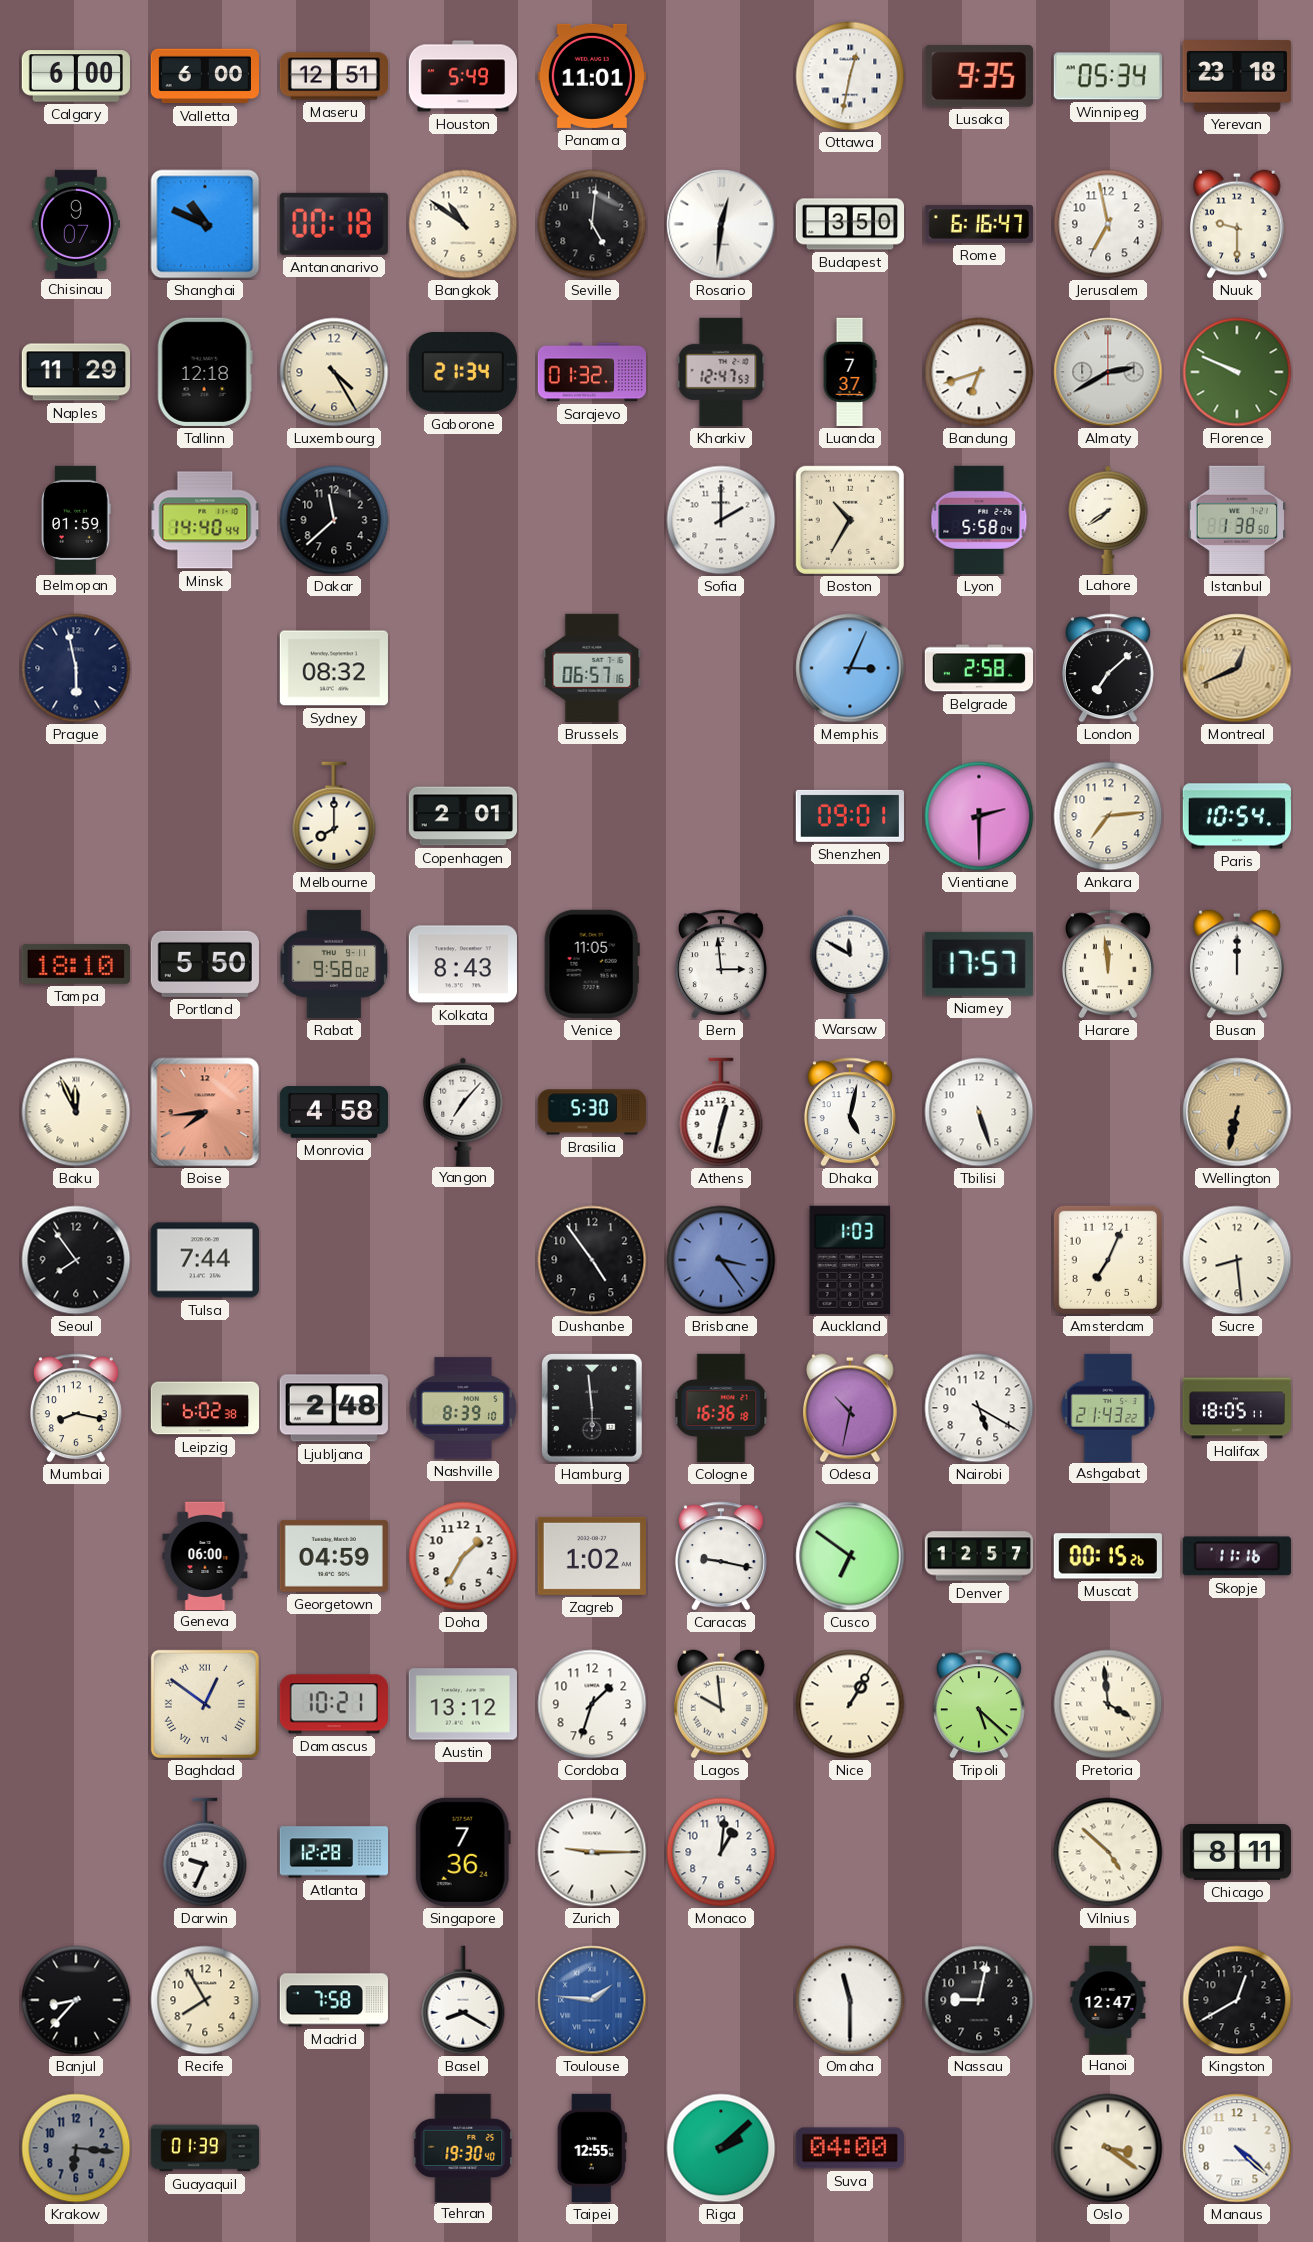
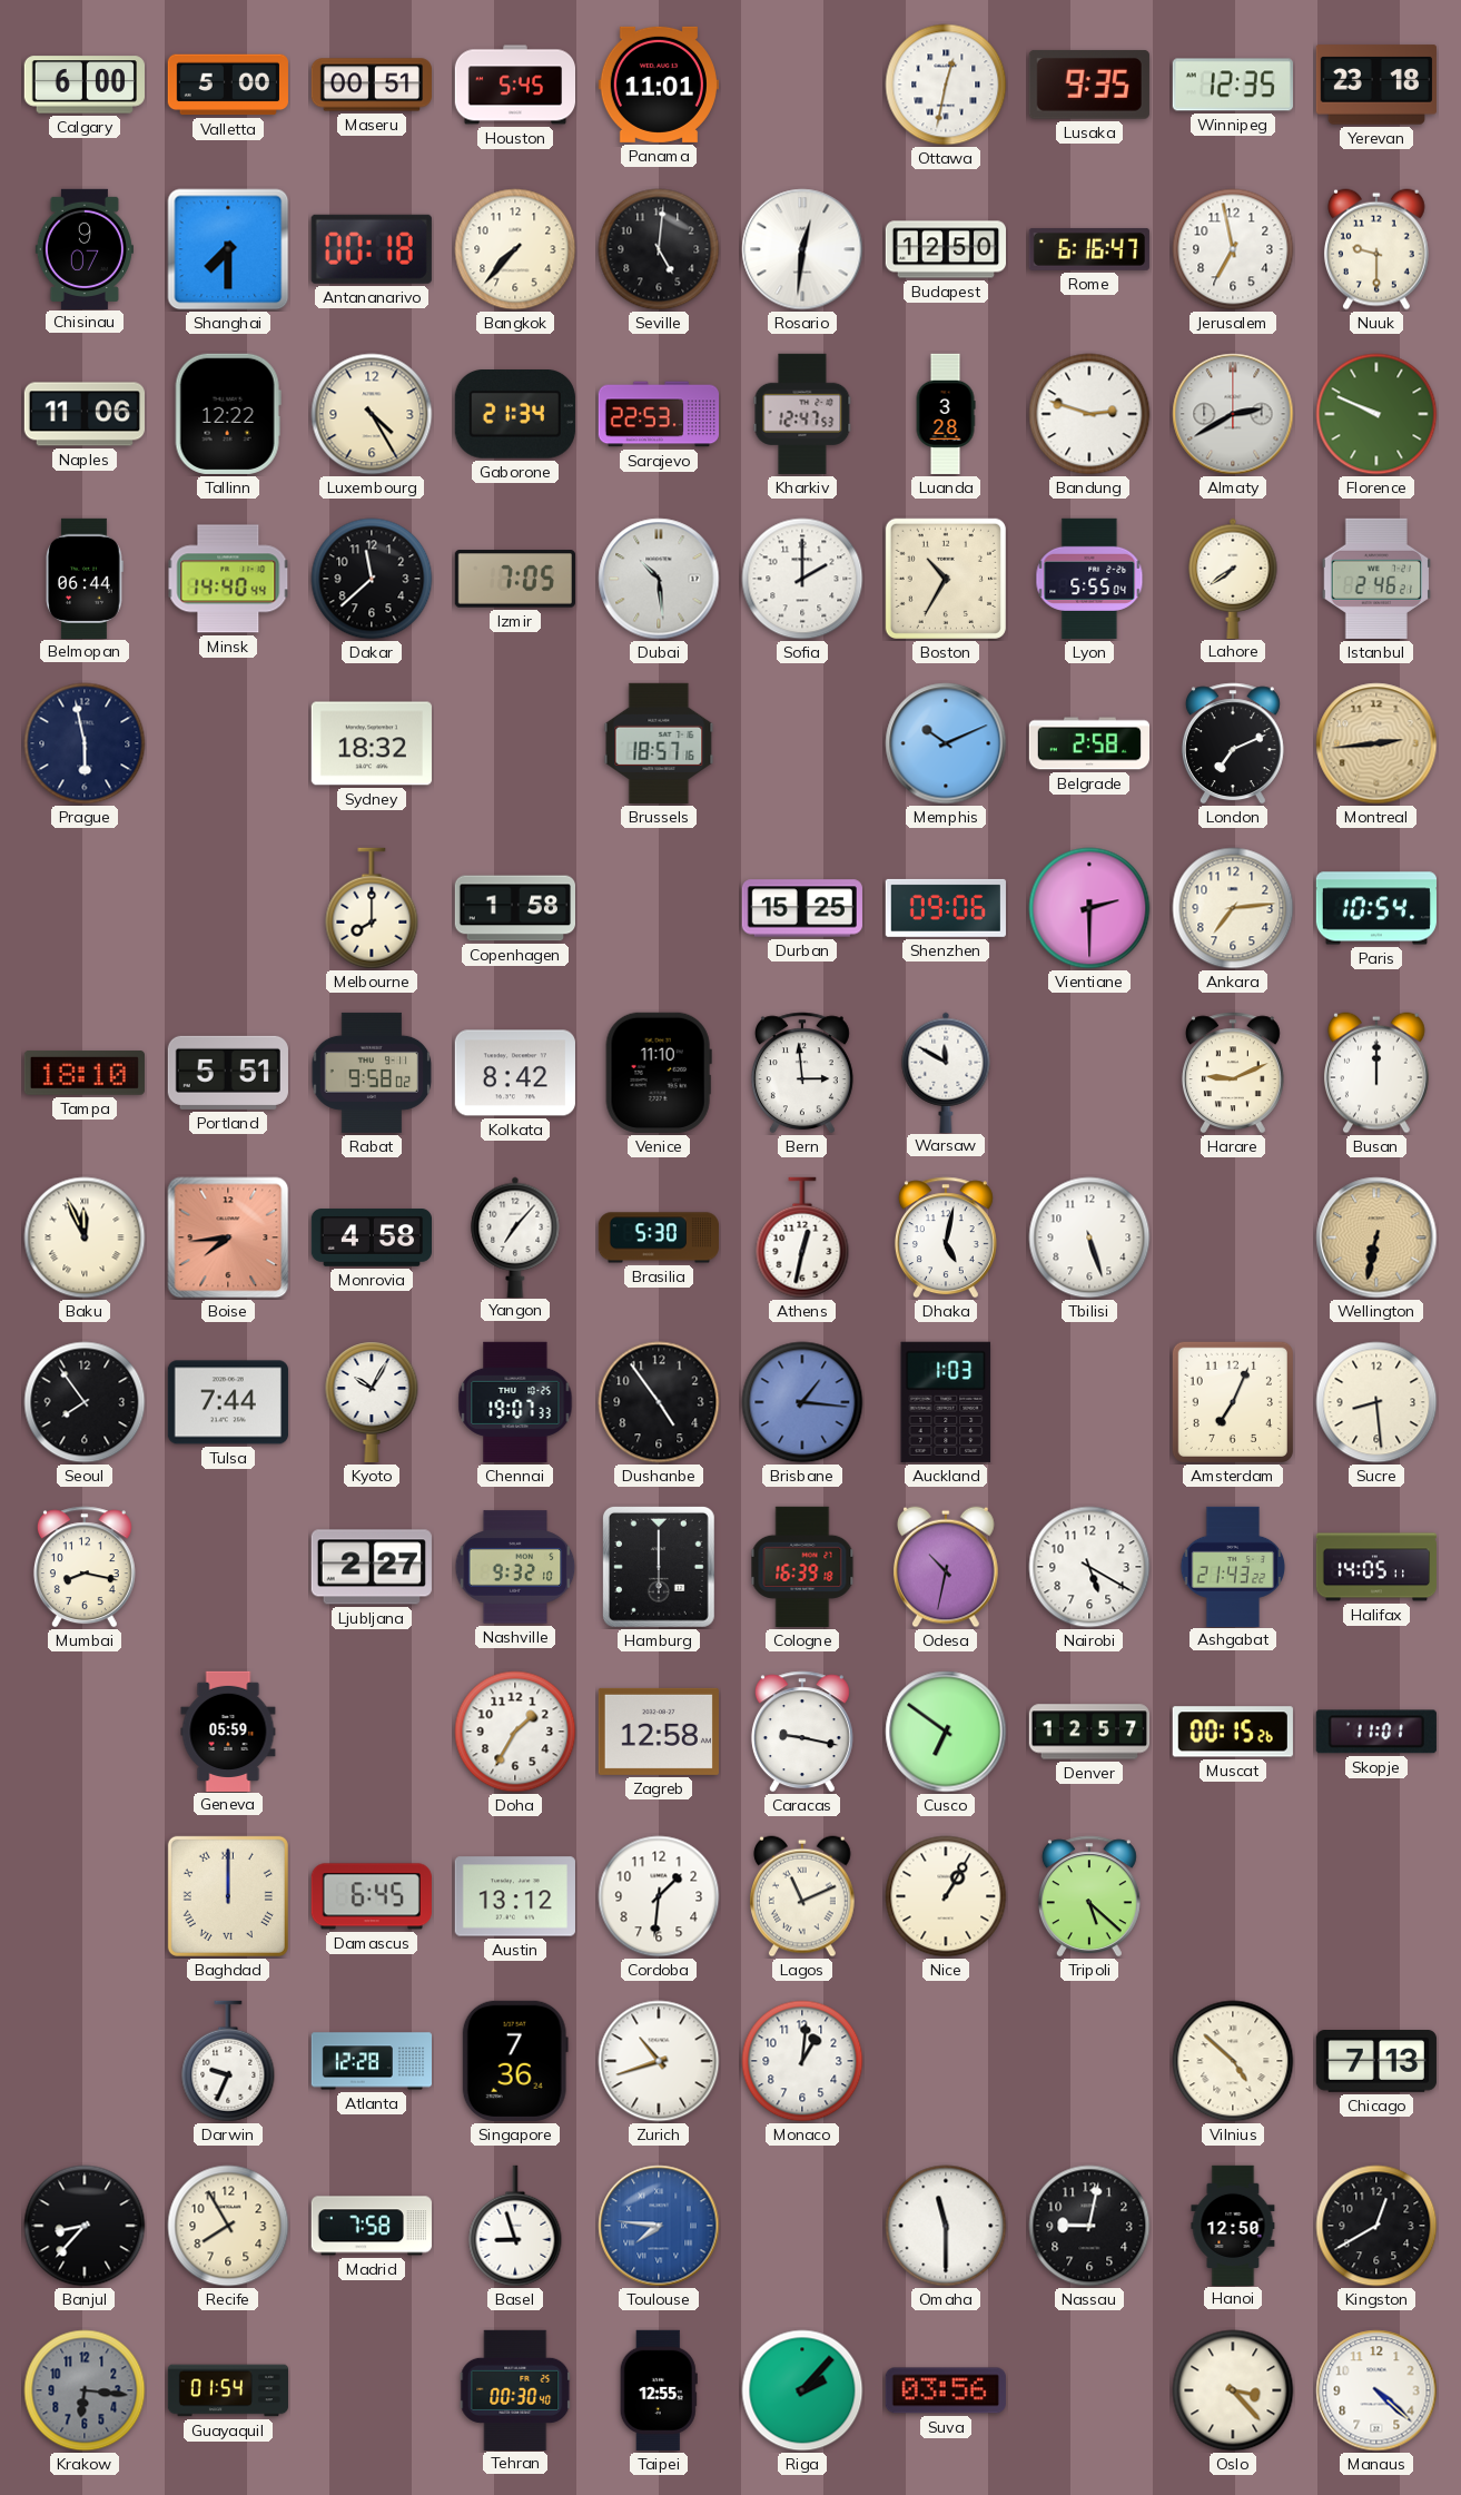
Valletta: 6:00 -> 5:00 (228, 85)
Maseru: 12:51 -> 00:51 (371, 85)
Houston: 5:49 -> 5:45 (514, 85)
Winnipeg: 05:34 -> 12:35 (1233, 85)
Shanghai: 10:49 -> 7:30 (228, 249)
Bangkok: 10:51 -> 7:37 (515, 249)
Budapest: 3:50 -> 12:50 (945, 249)
Naples: 11:29 -> 11:06 (83, 414)
Tallinn: 12:18 -> 12:22 (228, 414)
Sarajevo: 01:32 -> 22:53 (658, 414)
Luanda: 7:37 -> 3:28 (946, 414)
Bandung: 6:42 -> 2:48 (1089, 414)
Belmopan: 01:59 -> 06:44 (86, 578)
Izmir: none -> 7:05 (515, 579)
Dubai: none -> 10:29 (659, 579)
Lyon: 5:58 -> 5:55 (1089, 579)
Istanbul: 1:38 -> 2:46 (1376, 579)
Sydney: 08:32 -> 18:32 (372, 743)
Brussels: 06:57 -> 18:57 (659, 743)
Memphis: 3:04 -> 10:11 (946, 743)
London: 7:08 -> 7:11 (1233, 743)
Montreal: 12:41 -> 2:44 (1376, 743)
Copenhagen: 2:01 -> 1:58 (514, 908)
Durban: none -> 15:25 (801, 908)
Shenzhen: 09:01 -> 09:06 (946, 908)
Portland: 5:50 -> 5:51 (228, 1073)
Kolkata: 8:43 -> 8:42 (515, 1073)
Venice: 11:05 -> 11:10 (659, 1073)
Niamey: 17:57 -> none (979, 964)
Harare: 11:59 -> 9:11 (1233, 1073)
Kyoto: none -> 10:05 (372, 1402)
Chennai: none -> 19:07 (515, 1402)
Brisbane: 3:24 -> 1:16 (802, 1402)
Leipzig: 6:02 -> none (204, 1408)
Ljubljana: 2:48 -> 2:27 (372, 1567)
Nashville: 8:39 -> 9:32 (515, 1567)
Hamburg: 5:59 -> 6:00 (659, 1567)
Cologne: 16:36 -> 16:39 (802, 1567)
Halifax: 18:05 -> 14:05 (1376, 1567)
Geneva: 06:00 -> 05:59 (228, 1730)
Georgetown: 04:59 -> none (334, 1556)
Zagreb: 1:02 -> 12:58 (659, 1732)
Skopje: 11:16 -> 11:01 (1376, 1732)
Baghdad: 12:51 -> 12:00 (228, 1896)
Damascus: 10:21 -> 6:45 (372, 1896)
Cordoba: 1:33 -> 1:31 (659, 1896)
Lagos: 9:59 -> 11:11 (802, 1896)
Pretoria: 3:59 -> none (1108, 1704)
Zurich: 9:15 -> 10:42 (659, 2061)
Chicago: 8:11 -> 7:13 (1375, 2061)
Basel: 8:20 -> 8:57 (515, 2226)
Toulouse: 1:46 -> 7:46 (659, 2226)
Hanoi: 12:47 -> 12:50 (1233, 2225)
Guayaquil: 01:39 -> 01:54 (228, 2390)
Tehran: 19:30 -> 00:30 (515, 2389)
Riga: 2:08 -> 2:07 (802, 2390)
Suva: 04:00 -> 03:56 (946, 2390)
Oslo: 3:21 -> 3:23 (1233, 2390)
